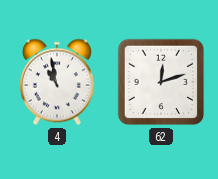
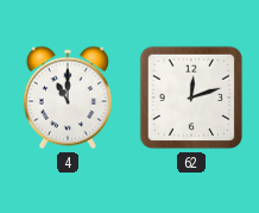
4: 10:58 -> 11:00 (68, 98)
